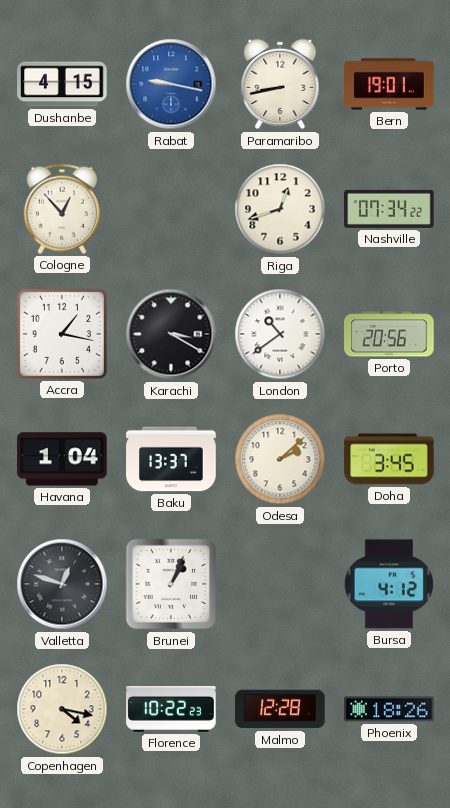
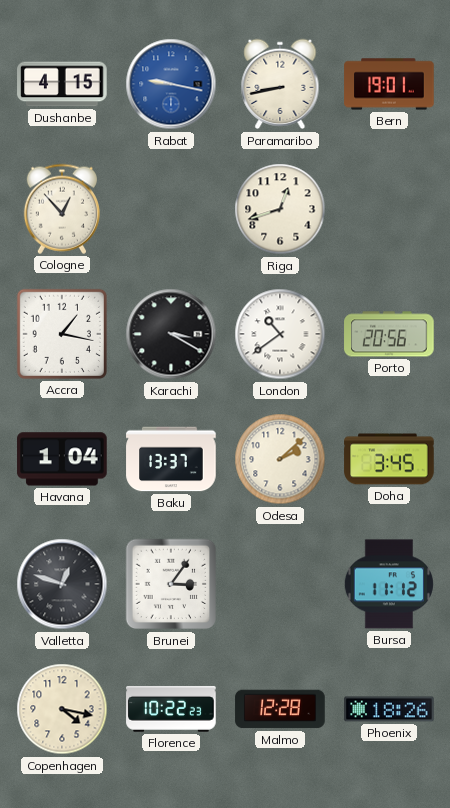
Nashville: 07:34 -> none (389, 209)
Brunei: 1:04 -> 3:06 (171, 584)
Bursa: 4:12 -> 11:12 (389, 584)
